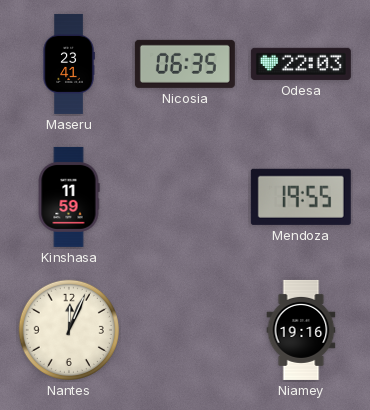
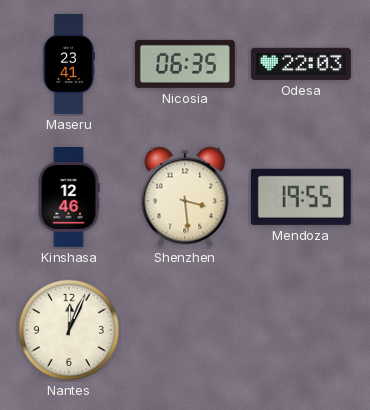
Kinshasa: 11:59 -> 12:46 (69, 197)
Shenzhen: none -> 3:29 (185, 197)
Niamey: 19:16 -> none (301, 330)
